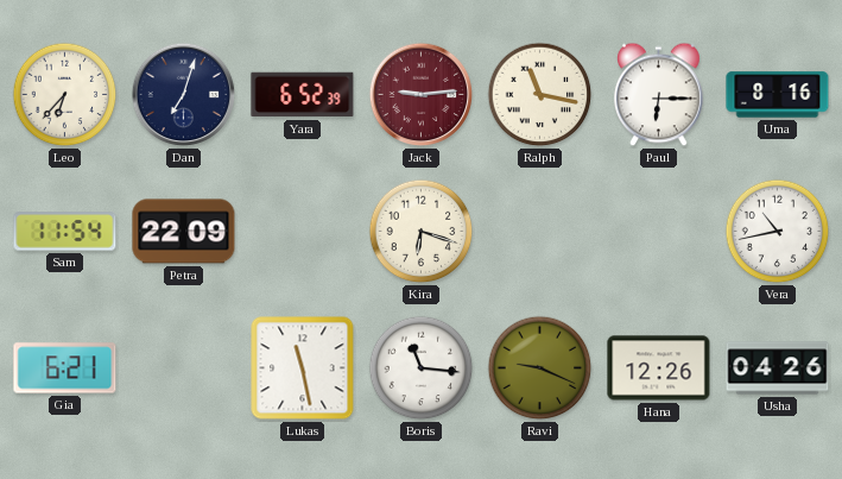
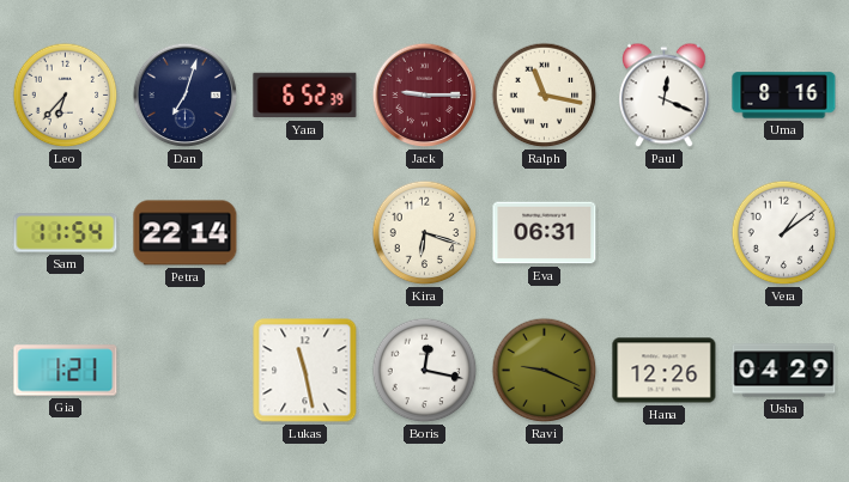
Jack: 9:14 -> 9:15 (425, 96)
Paul: 6:15 -> 12:19 (665, 96)
Petra: 22:09 -> 22:14 (186, 233)
Eva: none -> 06:31 (545, 233)
Vera: 10:43 -> 1:09 (784, 233)
Gia: 6:21 -> 1:21 (66, 371)
Boris: 11:16 -> 12:17 (425, 371)
Usha: 04:26 -> 04:29 (784, 371)
